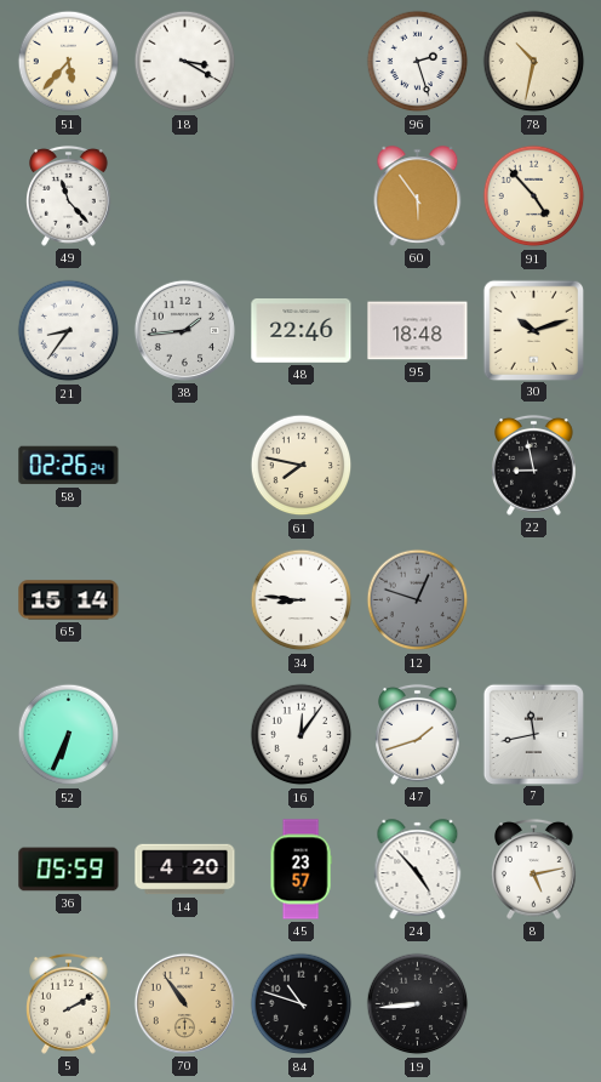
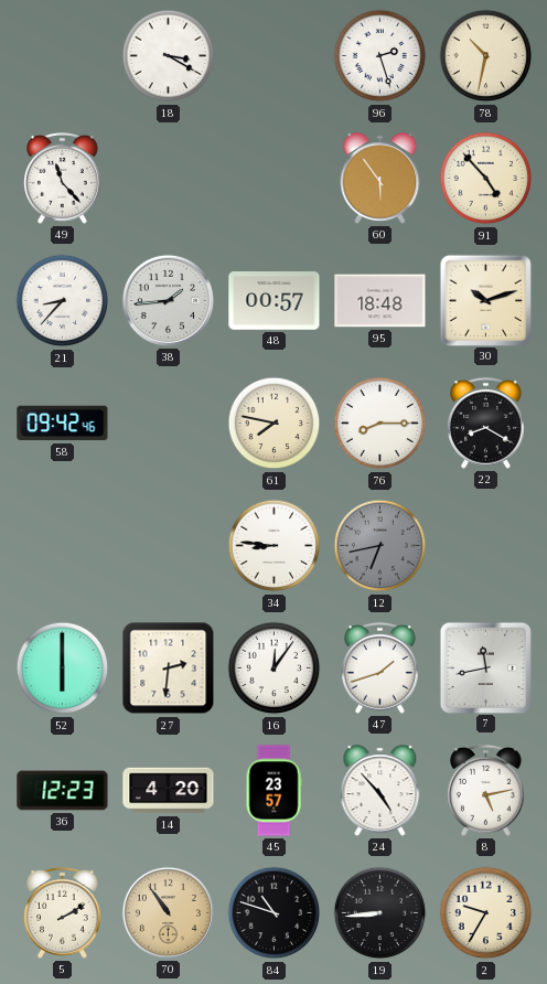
51: 5:37 -> none (69, 62)
21: 8:36 -> 8:37 (63, 301)
48: 22:46 -> 00:57 (275, 301)
58: 02:26 -> 09:42 (63, 424)
76: none -> 8:15 (380, 424)
22: 8:58 -> 8:20 (486, 423)
65: 15:14 -> none (69, 600)
12: 12:48 -> 6:43 (380, 546)
52: 6:34 -> 6:00 (63, 669)
27: none -> 2:31 (169, 669)
36: 05:59 -> 12:23 (63, 791)
2: none -> 9:35 (486, 913)
